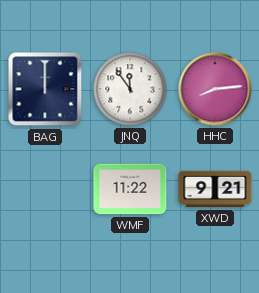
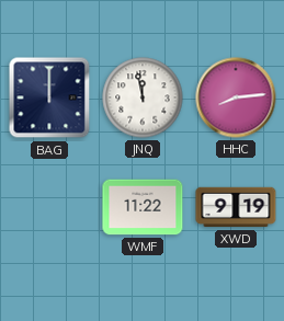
JNQ: 11:54 -> 11:58 (143, 98)
XWD: 9:21 -> 9:19 (236, 207)
